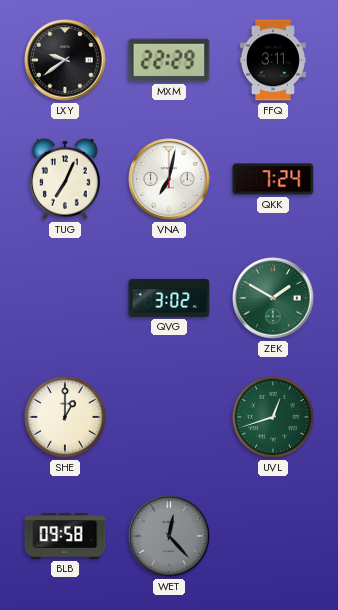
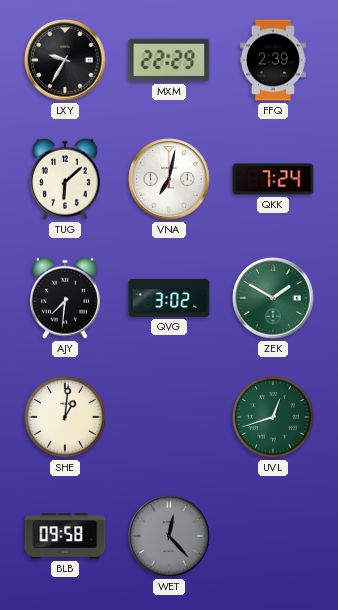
LXY: 9:39 -> 9:35 (65, 60)
FFQ: 3:11 -> 2:39 (273, 60)
TUG: 7:04 -> 6:08 (65, 179)
AJY: none -> 7:31 (65, 298)
SHE: 1:00 -> 1:01 (66, 418)
